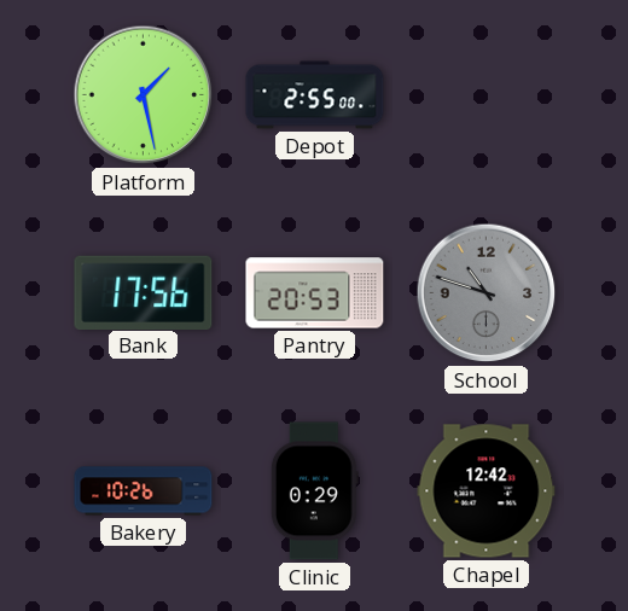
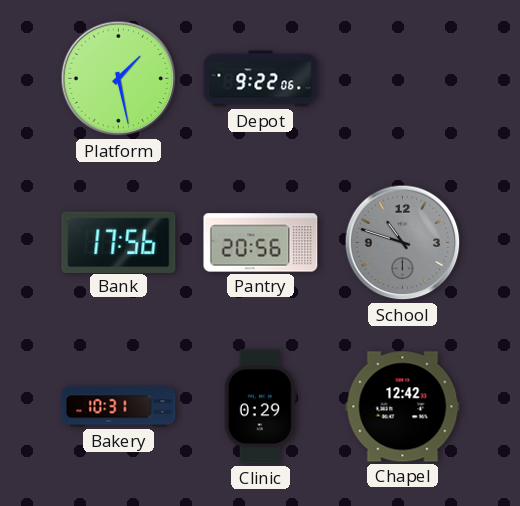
Depot: 2:55 -> 9:22 (261, 79)
Pantry: 20:53 -> 20:56 (261, 243)
Bakery: 10:26 -> 10:31 (119, 407)
